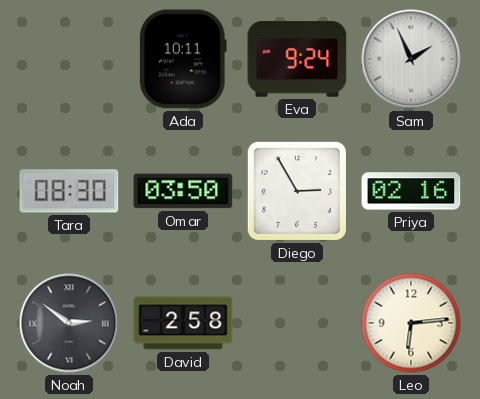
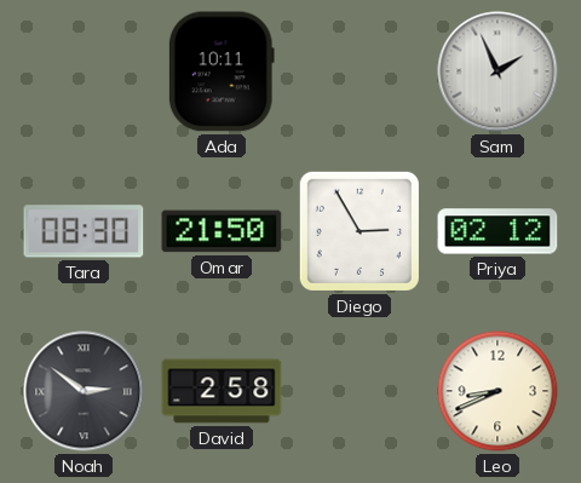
Eva: 9:24 -> none (297, 59)
Omar: 03:50 -> 21:50 (222, 231)
Priya: 02:16 -> 02:12 (497, 231)
Leo: 6:14 -> 8:41 (497, 391)
